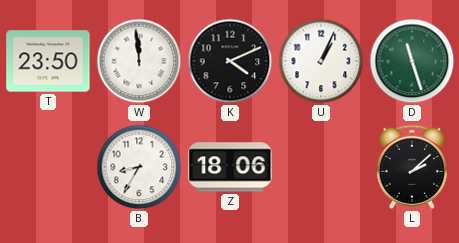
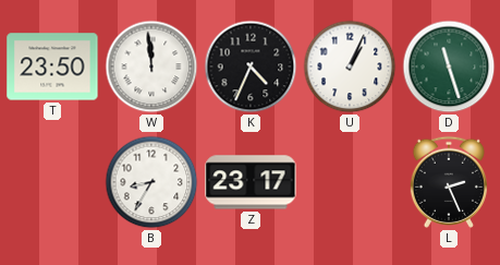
K: 4:11 -> 4:34 (251, 67)
Z: 18:06 -> 23:17 (251, 182)
L: 2:08 -> 2:26 (449, 182)
